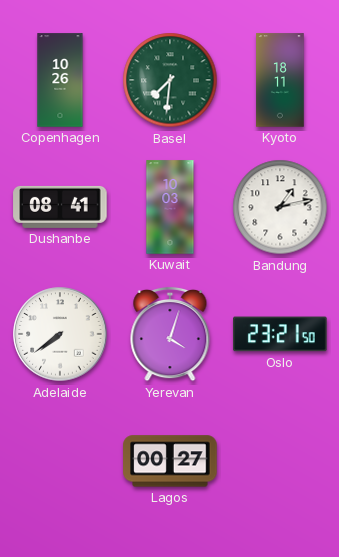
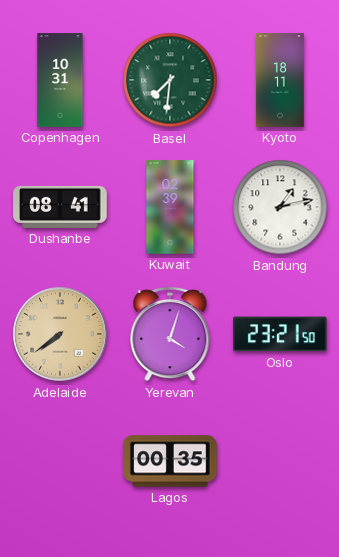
Copenhagen: 10:26 -> 10:31 (60, 80)
Kuwait: 10:03 -> 02:39 (170, 207)
Adelaide dial: white -> champagne (60, 334)
Lagos: 00:27 -> 00:35 (170, 461)
